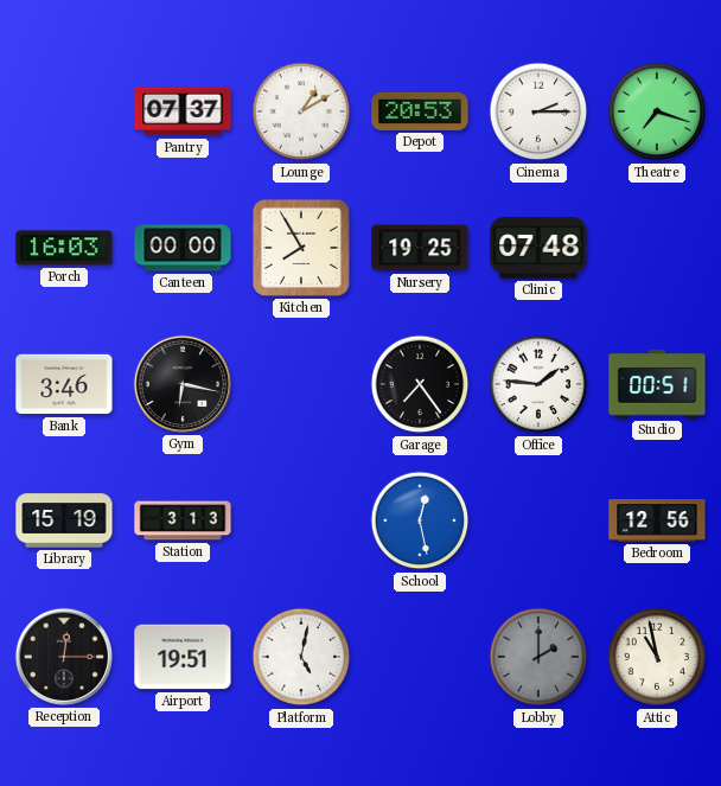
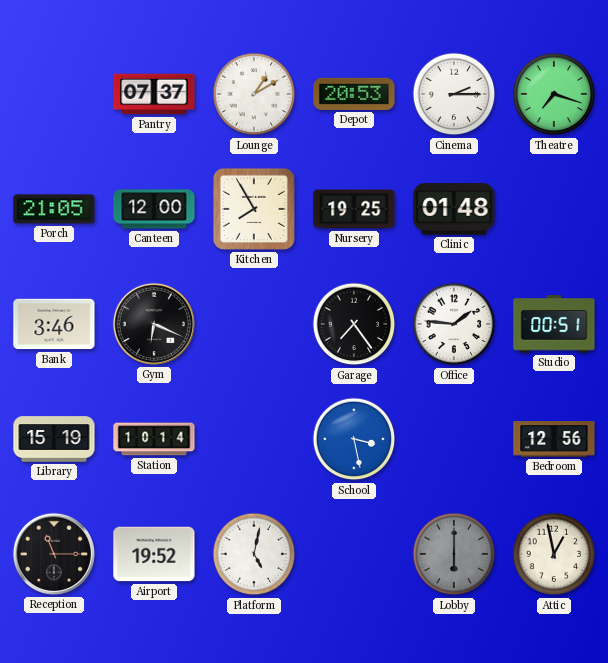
Porch: 16:03 -> 21:05 (54, 209)
Canteen: 00:00 -> 12:00 (154, 209)
Clinic: 07:48 -> 01:48 (454, 209)
Gym: 6:17 -> 6:19 (154, 324)
Station: 3:13 -> 10:14 (154, 439)
School: 12:28 -> 3:28 (354, 439)
Reception: 12:15 -> 11:15 (54, 554)
Airport: 19:51 -> 19:52 (154, 554)
Lobby: 2:00 -> 6:00 (454, 554)
Attic: 10:58 -> 12:58 (554, 554)
